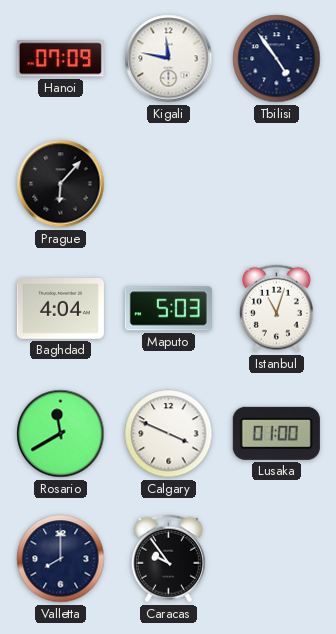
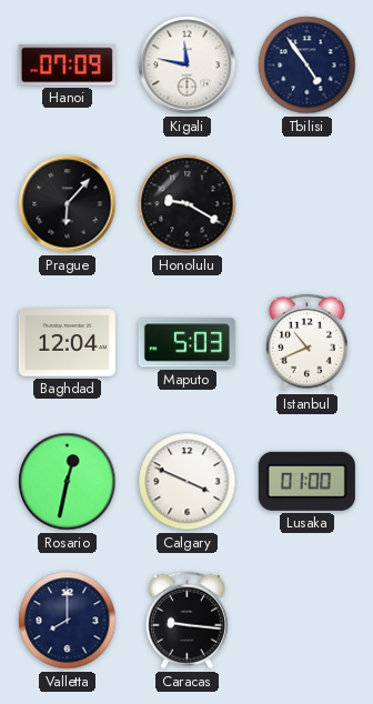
Honolulu: none -> 9:20 (188, 204)
Baghdad: 4:04 -> 12:04 (67, 343)
Istanbul: 11:03 -> 10:41 (306, 343)
Rosario: 11:40 -> 12:32 (68, 482)
Caracas: 9:54 -> 9:16 (186, 621)
